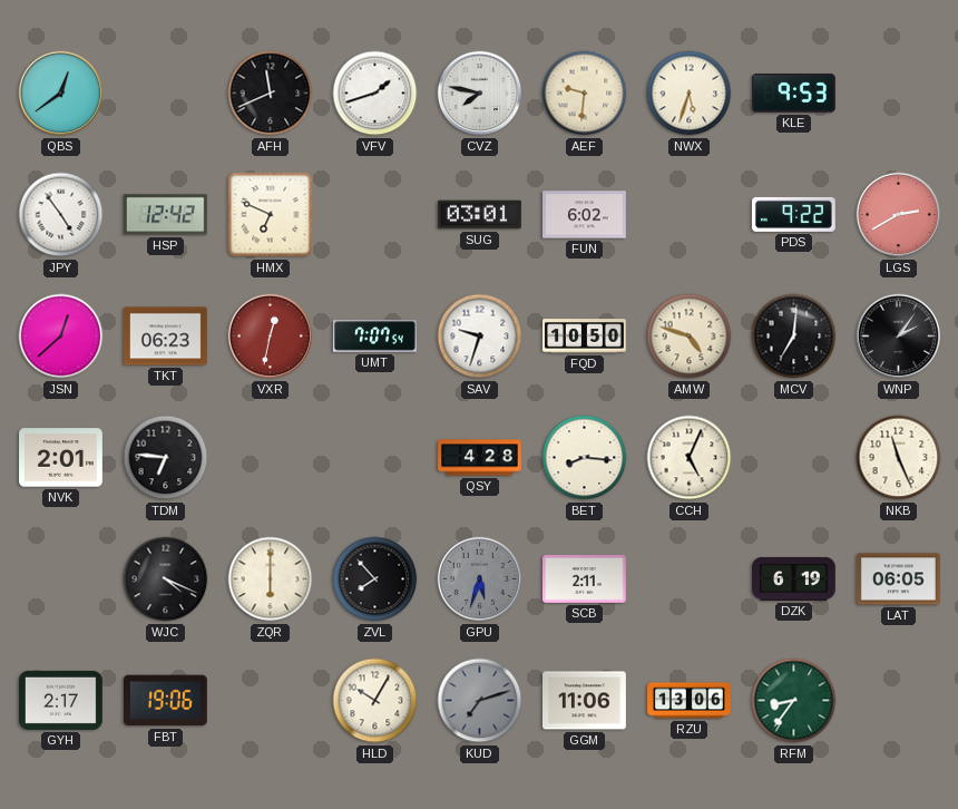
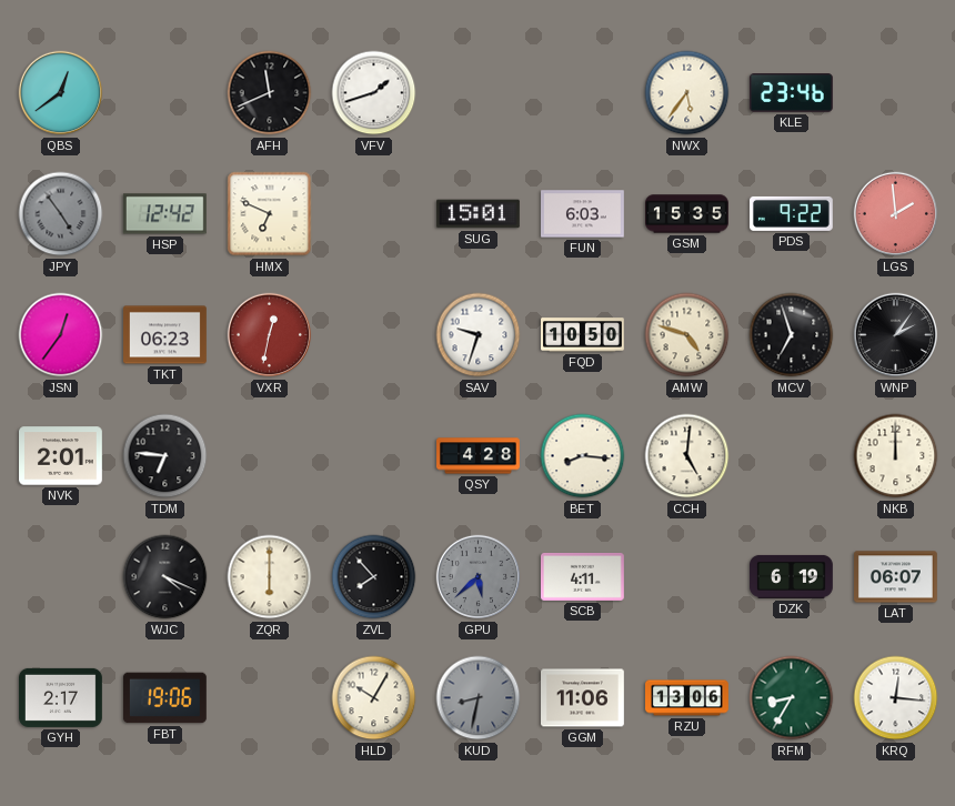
CVZ: 7:47 -> none (480, 94)
AEF: 9:31 -> none (585, 94)
NWX: 5:33 -> 5:36 (687, 93)
KLE: 9:53 -> 23:46 (791, 93)
JPY dial: white -> grey (61, 214)
SUG: 03:01 -> 15:01 (479, 214)
FUN: 6:02 -> 6:03 (583, 214)
GSM: none -> 15:35 (687, 214)
LGS: 2:40 -> 1:59 (896, 214)
JSN: 12:38 -> 12:36 (61, 335)
UMT: 7:07 -> none (374, 337)
MCV: 7:01 -> 6:57 (792, 335)
CCH: 5:04 -> 5:01 (687, 456)
NKB: 11:26 -> 12:00 (896, 456)
GPU: 5:33 -> 5:38 (479, 577)
SCB: 2:11 -> 4:11 (583, 576)
LAT: 06:05 -> 06:07 (896, 577)
KUD: 7:12 -> 8:32 (479, 698)
RFM: 8:36 -> 8:35 (792, 698)
KRQ: none -> 12:16 (896, 698)
